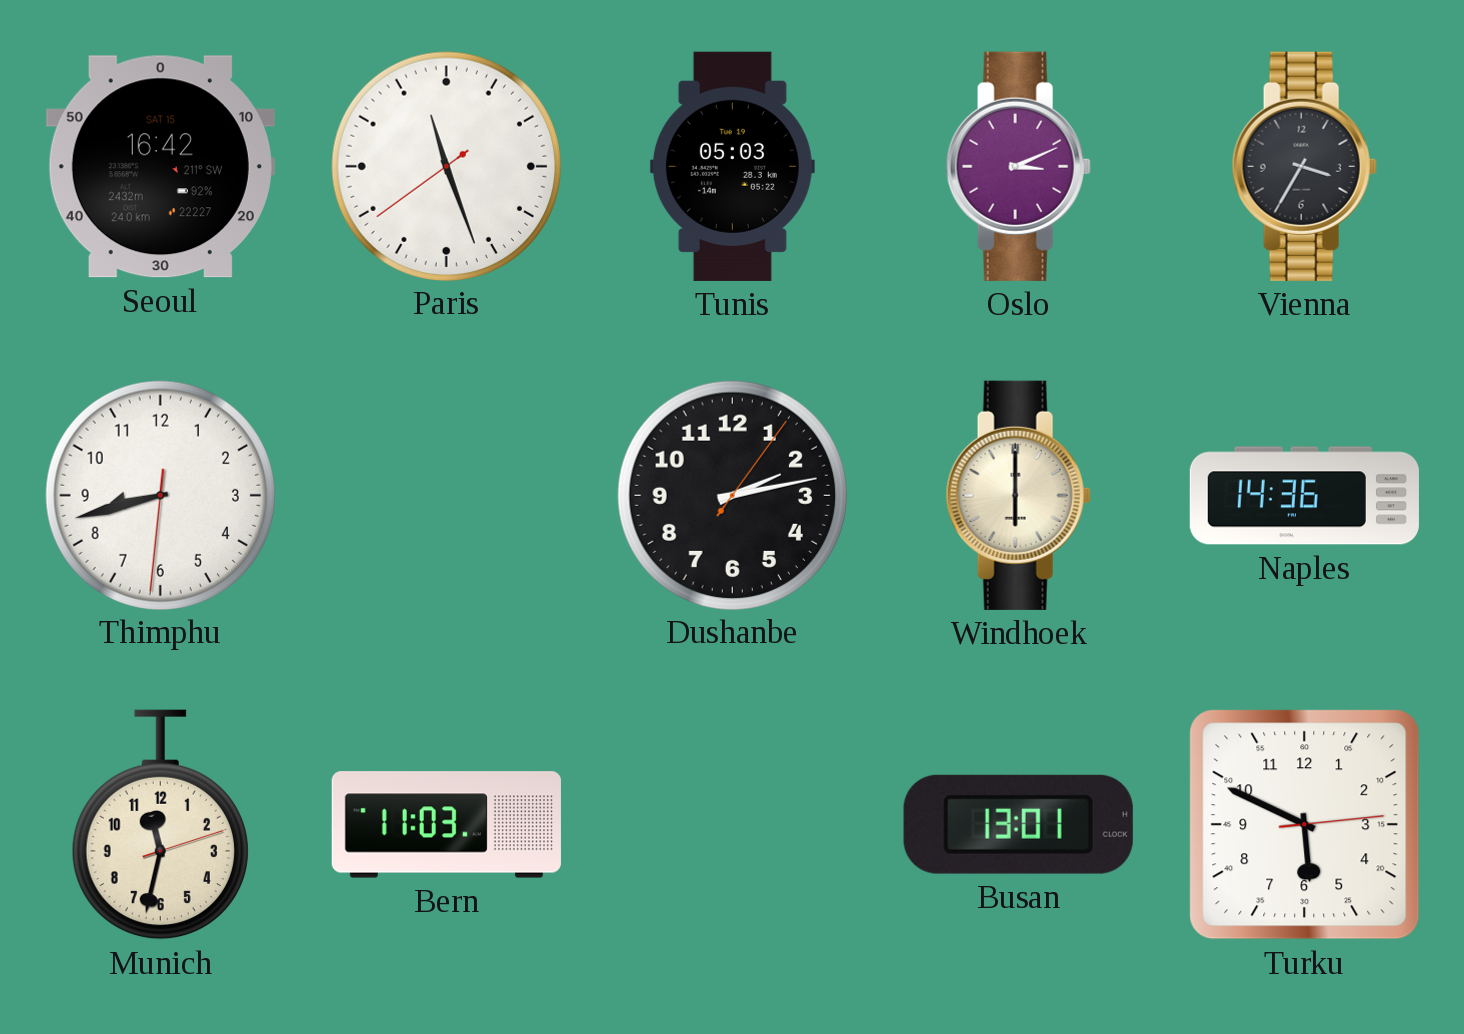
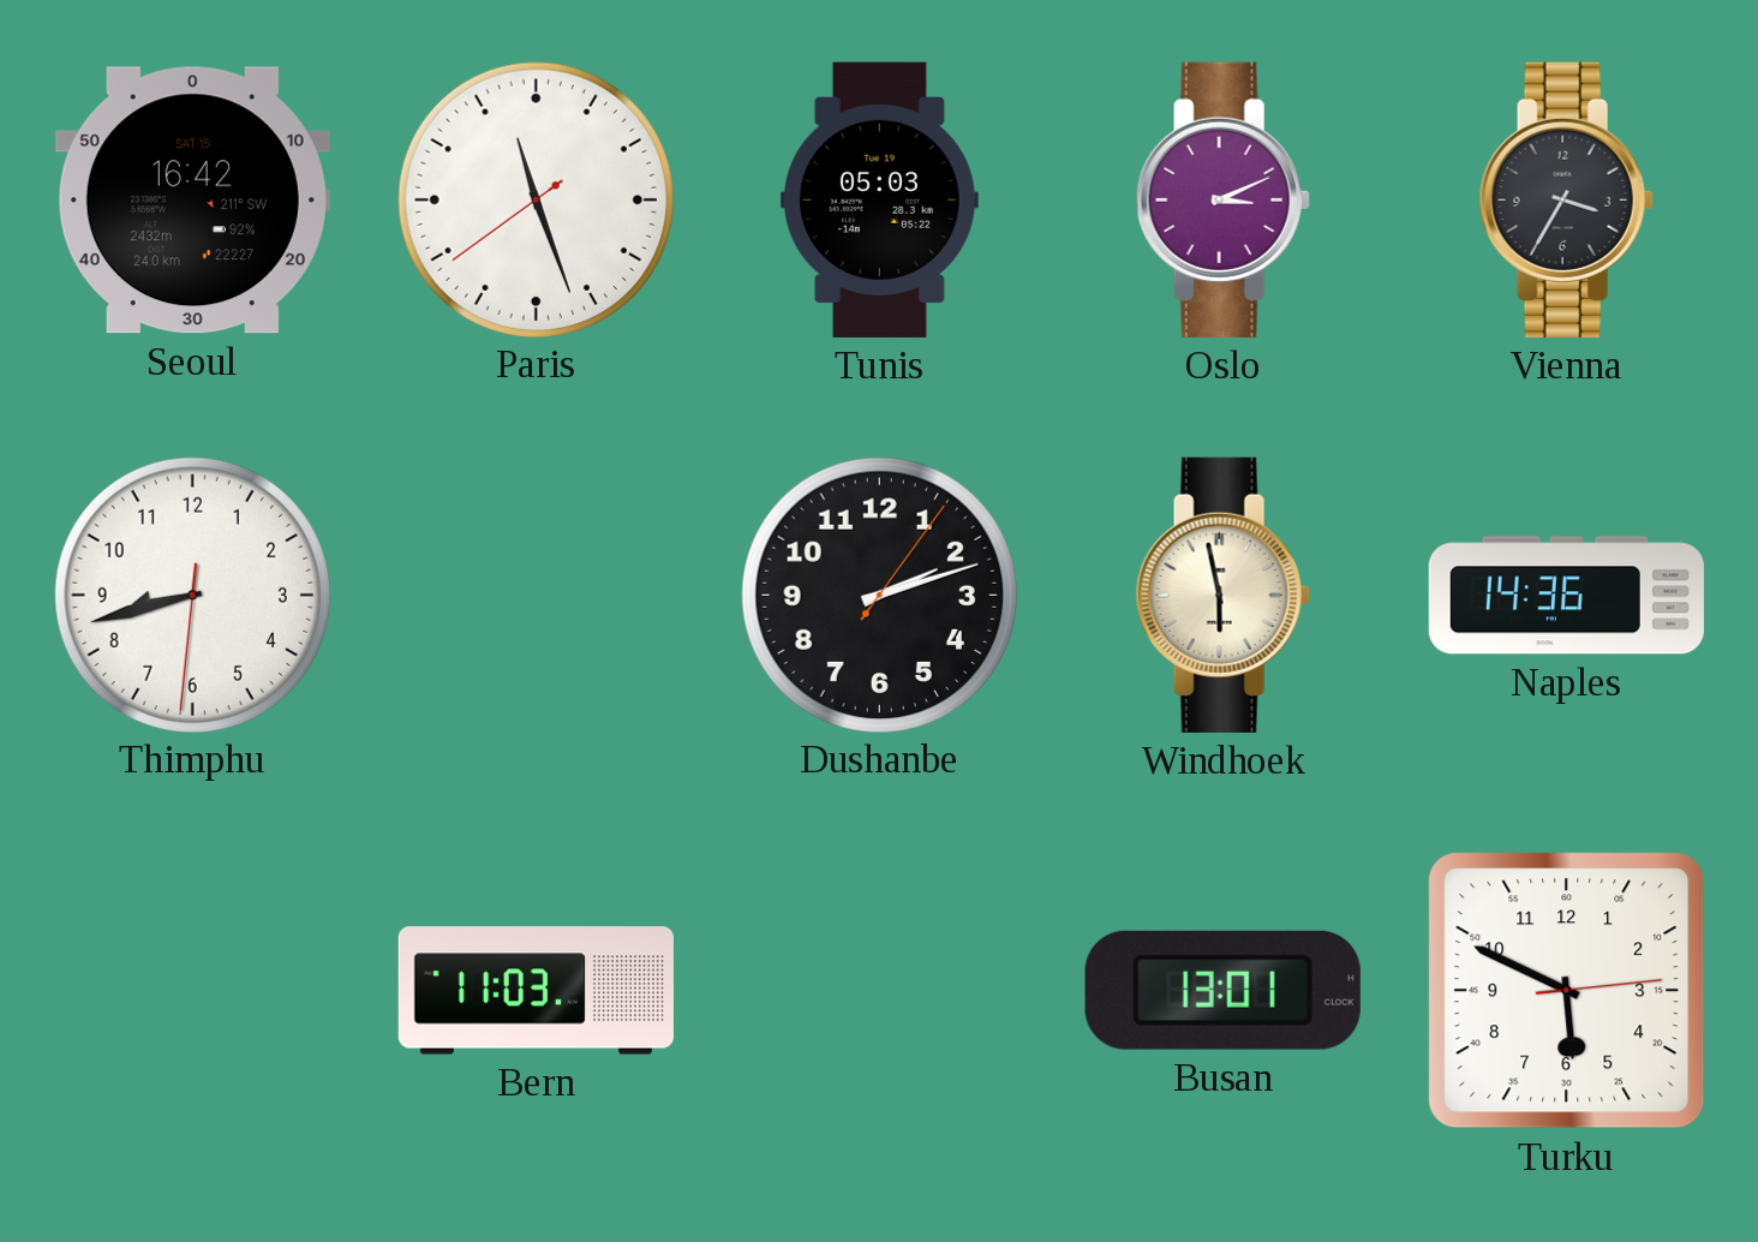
Dushanbe: 2:13 -> 2:12 (879, 595)
Windhoek: 6:00 -> 5:58 (1222, 595)
Munich: 11:32 -> none (160, 825)
